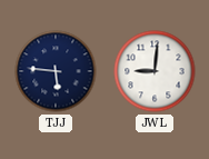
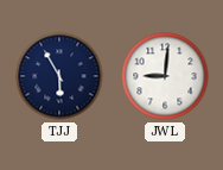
TJJ: 5:46 -> 5:55 (59, 76)
